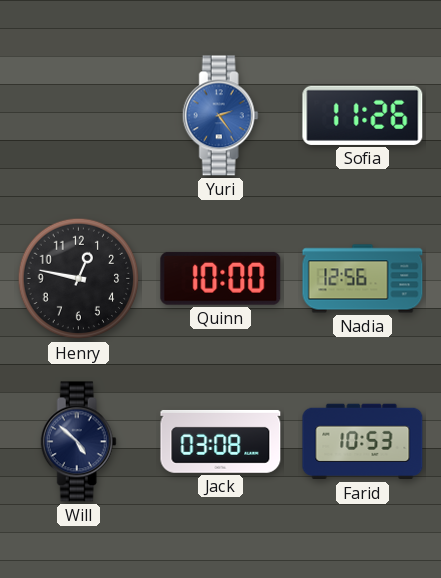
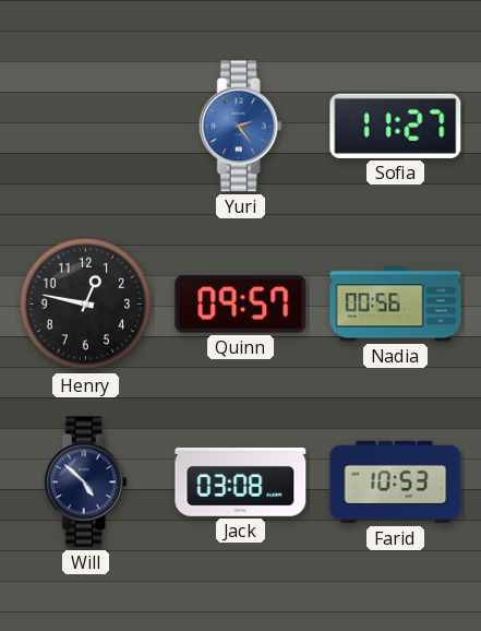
Sofia: 11:26 -> 11:27 (396, 126)
Quinn: 10:00 -> 09:57 (241, 303)
Nadia: 12:56 -> 00:56 (396, 305)
